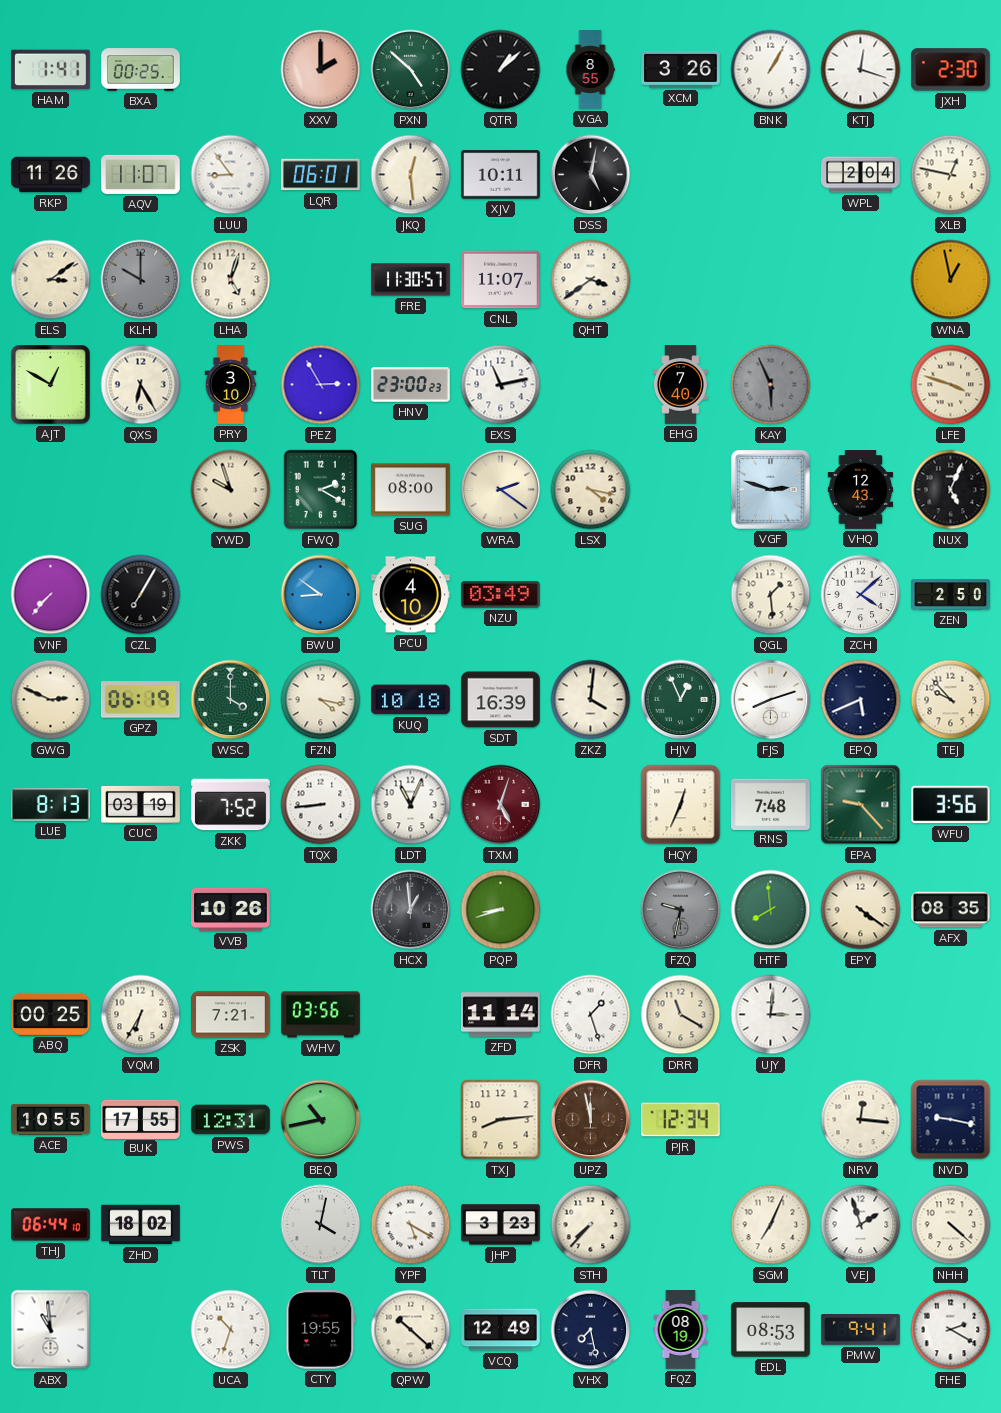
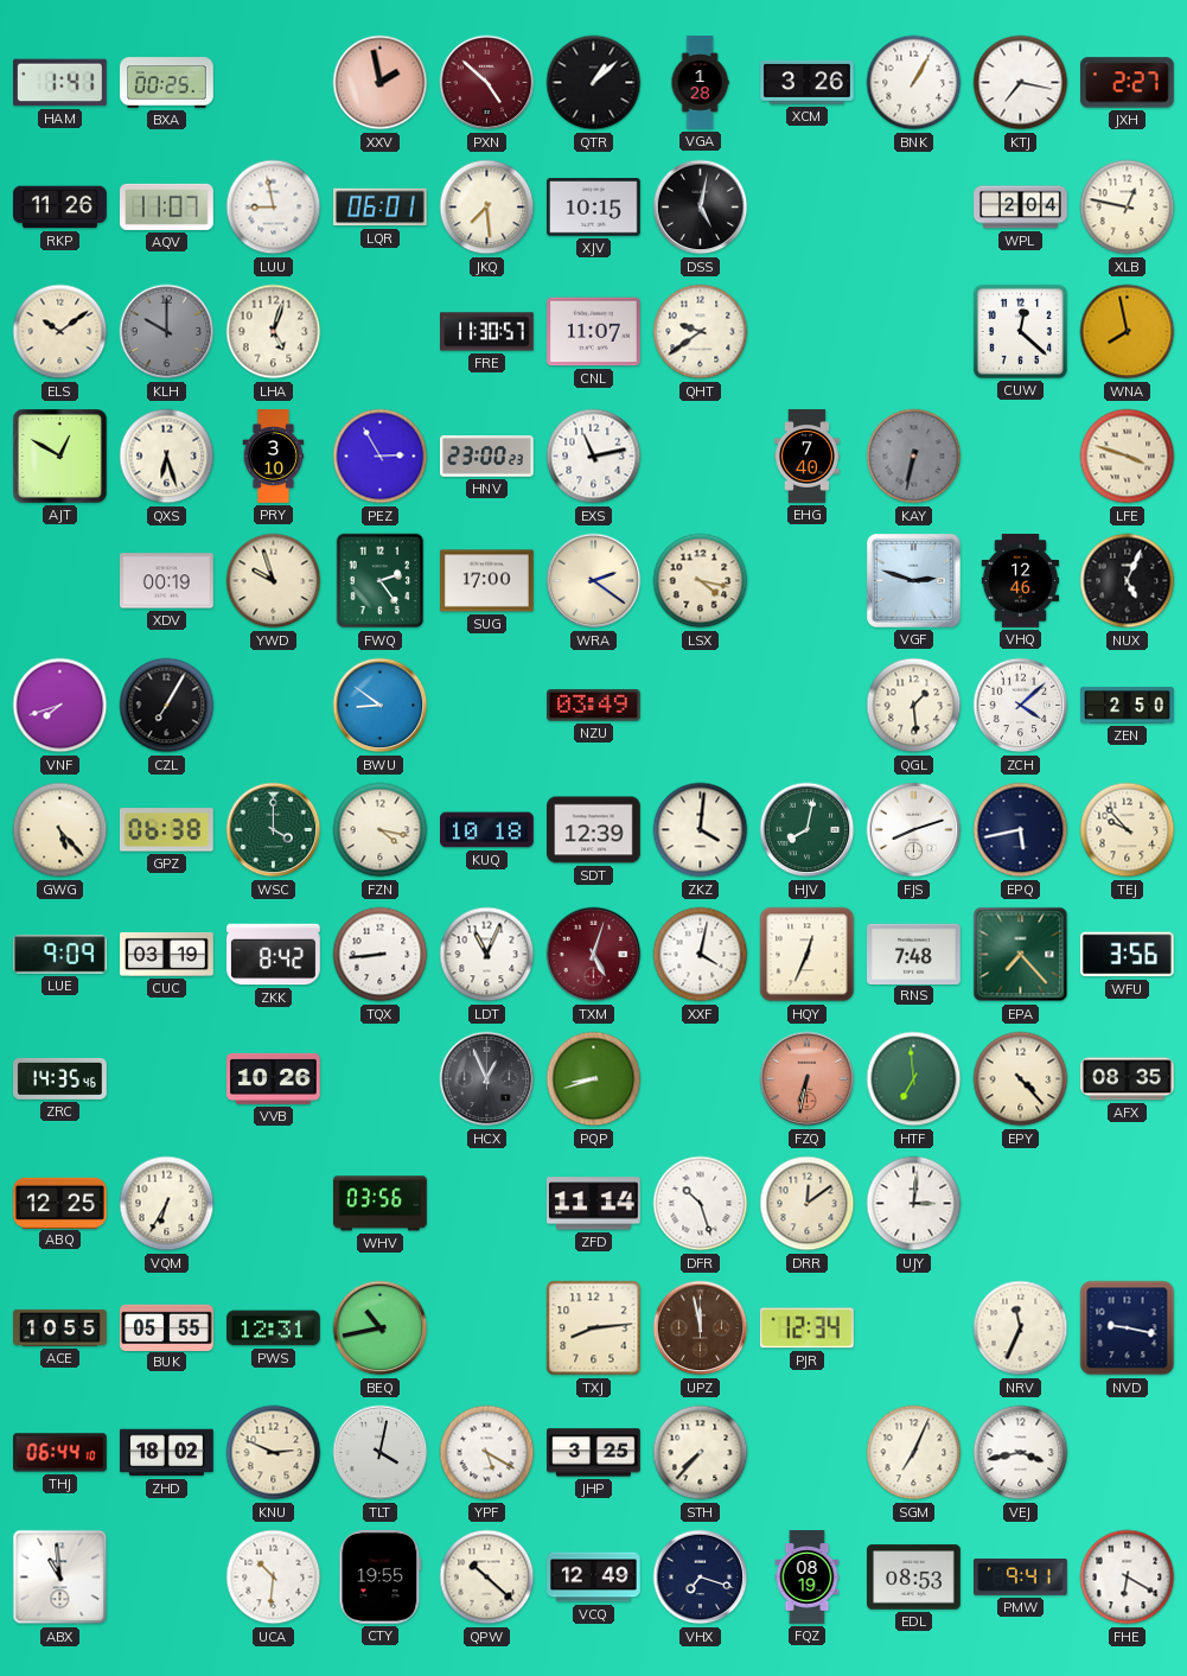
XXV: 2:00 -> 1:58 (381, 83)
PXN dial: green -> burgundy (487, 83)
VGA: 8:55 -> 1:28 (700, 83)
KTJ: 12:18 -> 7:17 (1021, 83)
JXH: 2:30 -> 2:27 (1128, 83)
LUU: 8:54 -> 8:58 (274, 208)
JKQ: 12:29 -> 7:29 (487, 208)
XJV: 10:11 -> 10:15 (594, 208)
ELS: 3:09 -> 10:09 (60, 332)
QHT: 3:39 -> 9:39 (701, 332)
CUW: none -> 12:22 (1020, 331)
WNA: 12:58 -> 7:58 (1128, 332)
QXS: 6:25 -> 6:27 (167, 457)
KAY: 5:56 -> 6:32 (914, 457)
XDV: none -> 00:19 (167, 581)
FWQ: 2:20 -> 2:24 (381, 581)
SUG: 08:00 -> 17:00 (487, 581)
VHQ: 12:43 -> 12:46 (1021, 581)
VNF: 7:37 -> 7:42 (60, 706)
PCU: 4:10 -> none (411, 595)
GWG: 2:49 -> 5:23 (60, 830)
GPZ: 06:19 -> 06:38 (166, 830)
SDT: 16:39 -> 12:39 (594, 830)
HJV: 12:56 -> 8:02 (808, 830)
EPQ: 5:41 -> 5:43 (1021, 830)
LUE: 8:13 -> 9:09 (60, 955)
ZKK: 7:52 -> 8:42 (274, 955)
XXF: none -> 4:02 (701, 955)
EPA: 9:23 -> 7:23 (1021, 955)
ZRC: none -> 14:35 (60, 1078)
HCX: 12:59 -> 12:56 (487, 1079)
FZQ: 9:32 -> 6:32 (808, 1079)
FZQ dial: grey -> salmon (808, 1079)
HTF: 7:59 -> 6:59 (914, 1079)
EPY: 4:21 -> 4:23 (1021, 1079)
ABQ: 00:25 -> 12:25 (60, 1203)
ZSK: 7:21 -> none (231, 1015)
DFR: 1:27 -> 10:27 (701, 1204)
DRR: 11:20 -> 12:09 (808, 1204)
BUK: 17:55 -> 05:55 (167, 1327)
NRV: 12:16 -> 11:34 (1021, 1328)
KNU: none -> 2:49 (274, 1453)
JHP: 3:23 -> 3:25 (594, 1453)
VEJ: 1:57 -> 3:43 (1021, 1453)
NHH: 4:22 -> none (951, 1225)
UCA: 10:33 -> 10:31 (274, 1578)
VHX: 7:28 -> 7:18 (701, 1578)
FHE: 2:20 -> 6:20 (1128, 1578)
